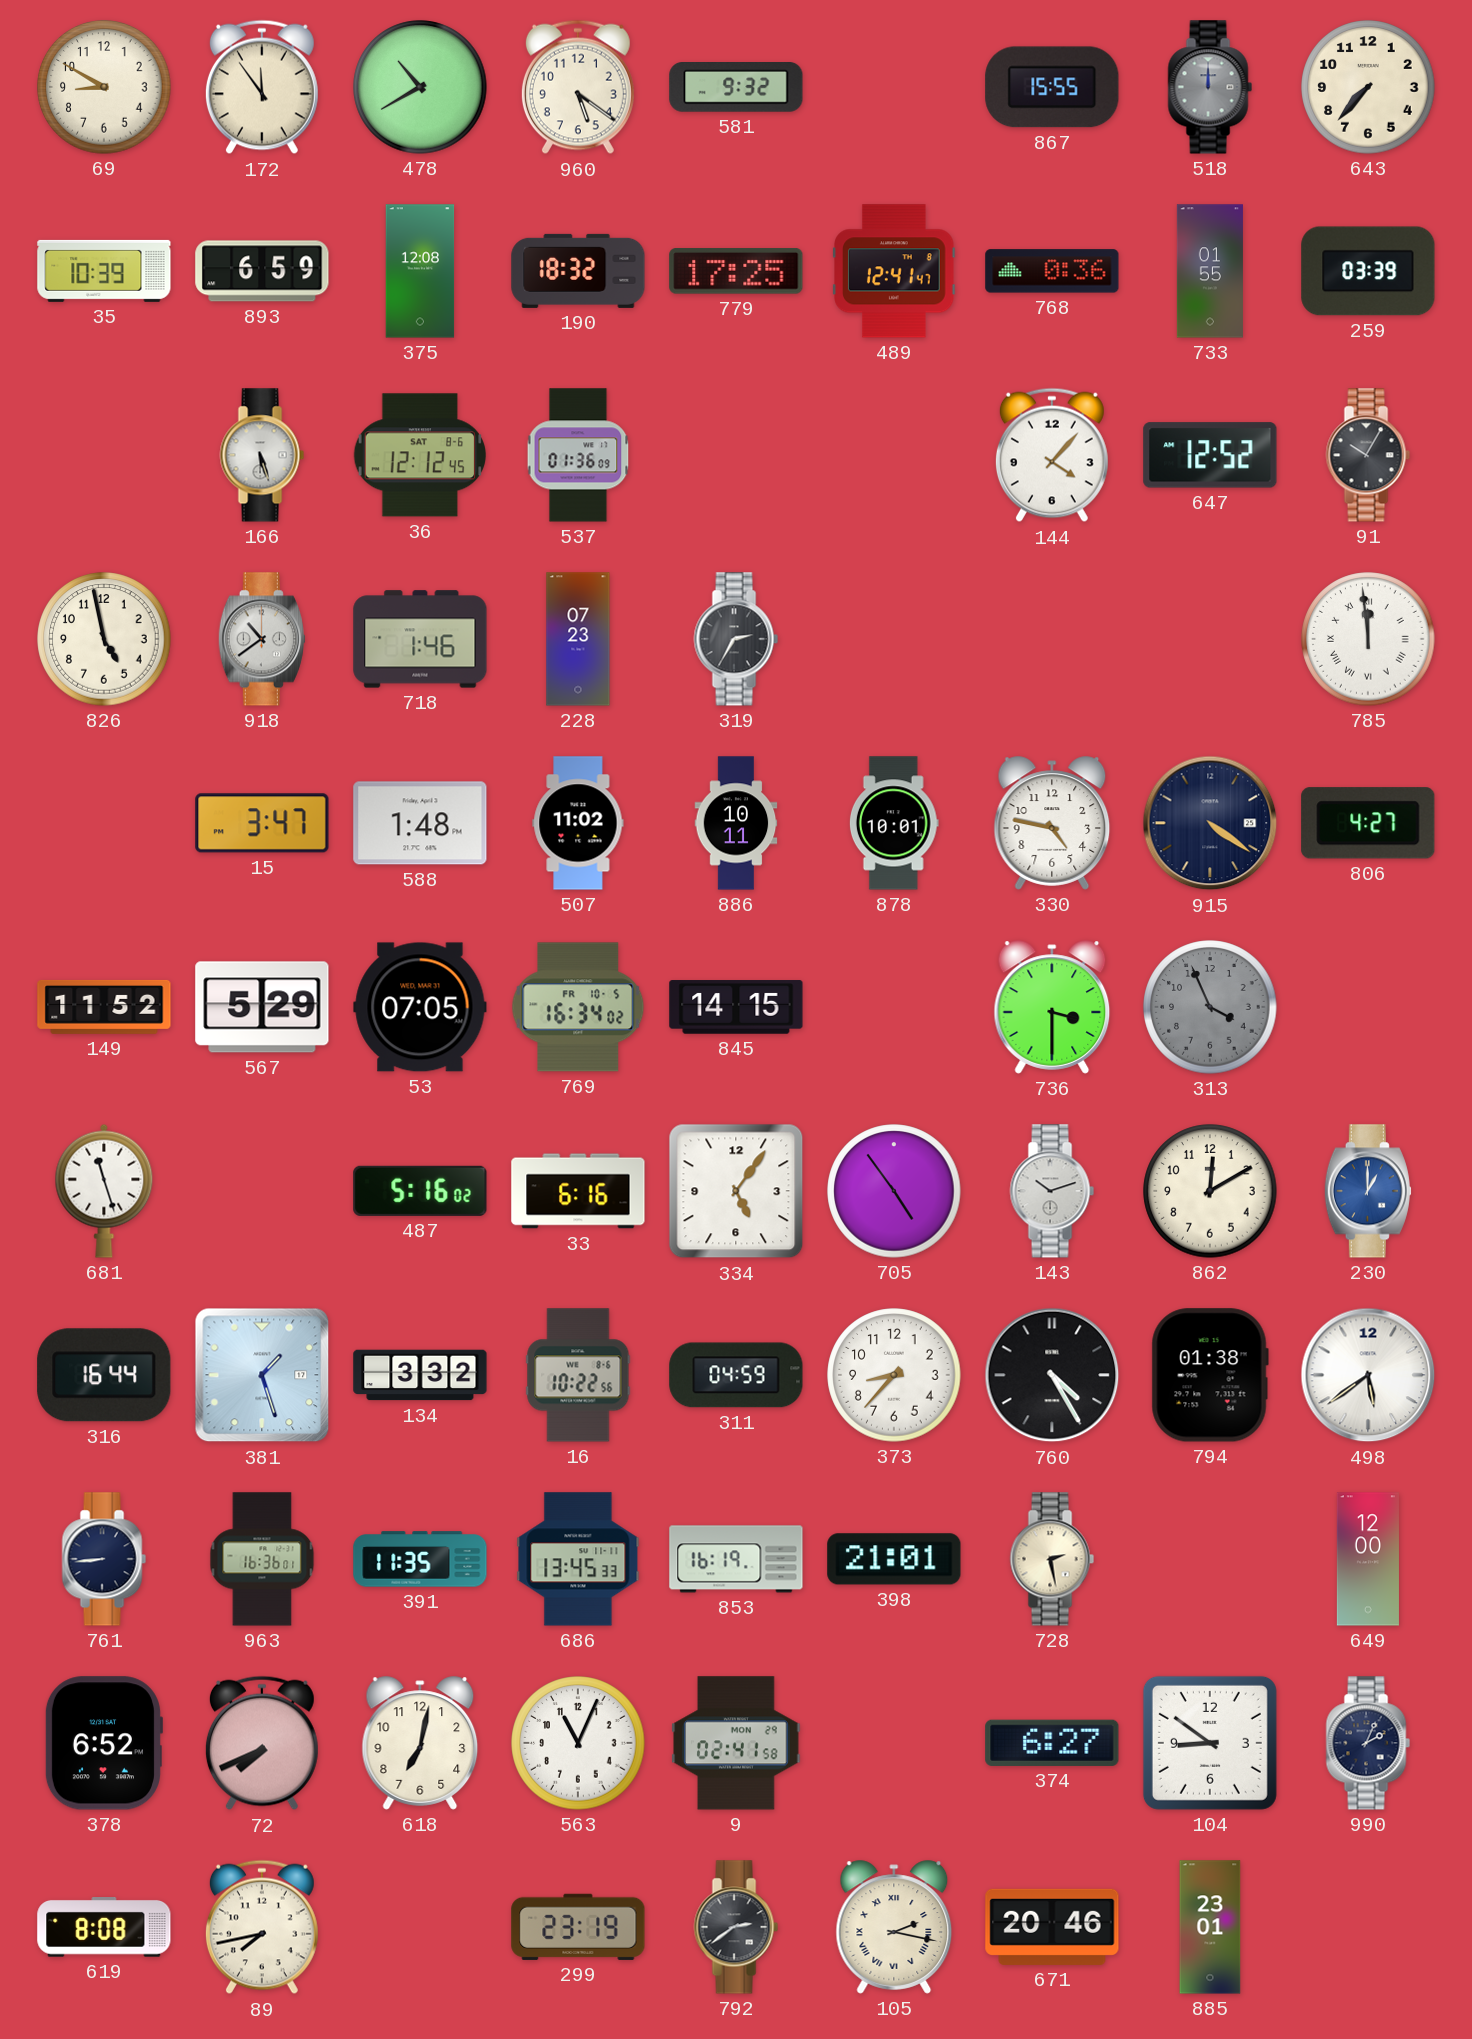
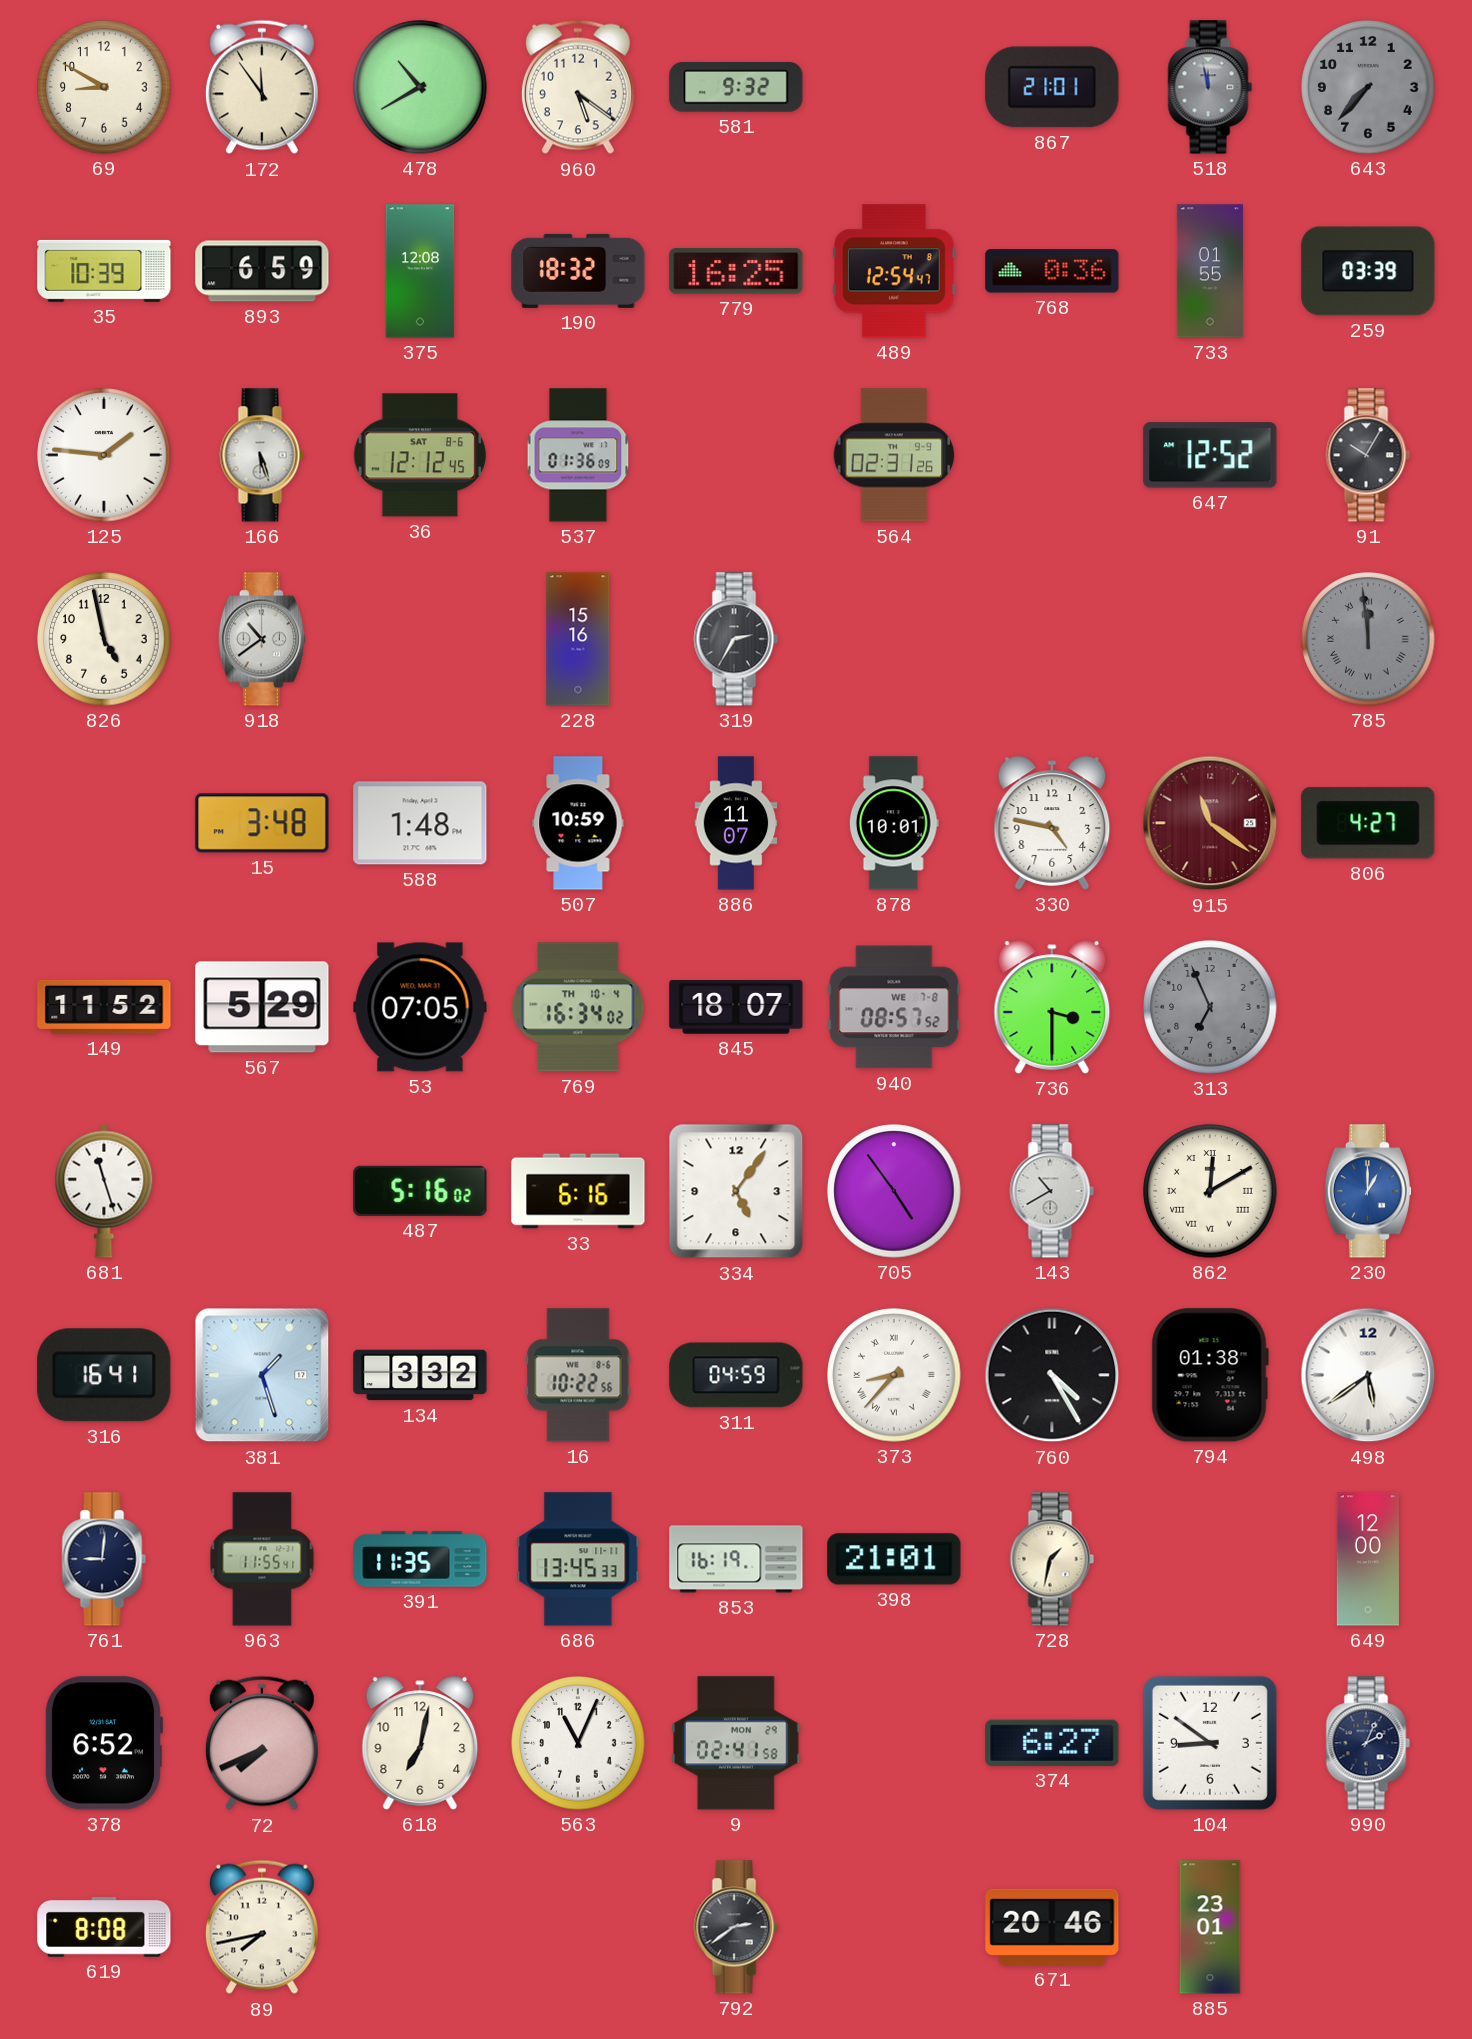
867: 15:55 -> 21:01 (1052, 87)
518: 12:00 -> 11:58 (1210, 87)
643 dial: cream -> grey (1368, 87)
779: 17:25 -> 16:25 (736, 272)
489: 12:41 -> 12:54 (894, 271)
125: none -> 1:46 (104, 455)
564: none -> 02:31 (894, 455)
144: 4:07 -> none (1052, 455)
718: 1:46 -> none (420, 639)
228: 07:23 -> 15:16 (578, 639)
785 dial: white -> grey (1368, 639)
15: 3:47 -> 3:48 (262, 823)
507: 11:02 -> 10:59 (578, 823)
886: 10:11 -> 11:07 (736, 823)
915: 4:21 -> 11:21 (1210, 823)
915 dial: navy -> burgundy (1210, 823)
769 date: FR 10-5 -> TH 10-4 (578, 1007)
845: 14:15 -> 18:07 (736, 1007)
940: none -> 08:57 (894, 1007)
313: 3:56 -> 6:56 (1210, 1007)
143: 10:12 -> 10:40 (1052, 1191)
862 numerals: Arabic -> Roman (1210, 1191)
316: 16:44 -> 16:41 (104, 1375)
373 numerals: Arabic -> Roman (894, 1375)
761: 8:44 -> 9:01 (104, 1559)
963: 16:36 -> 11:55 (262, 1559)
728: 2:28 -> 1:32 (1052, 1559)
299: 23:19 -> none (578, 1927)
105: 2:17 -> none (894, 1927)
